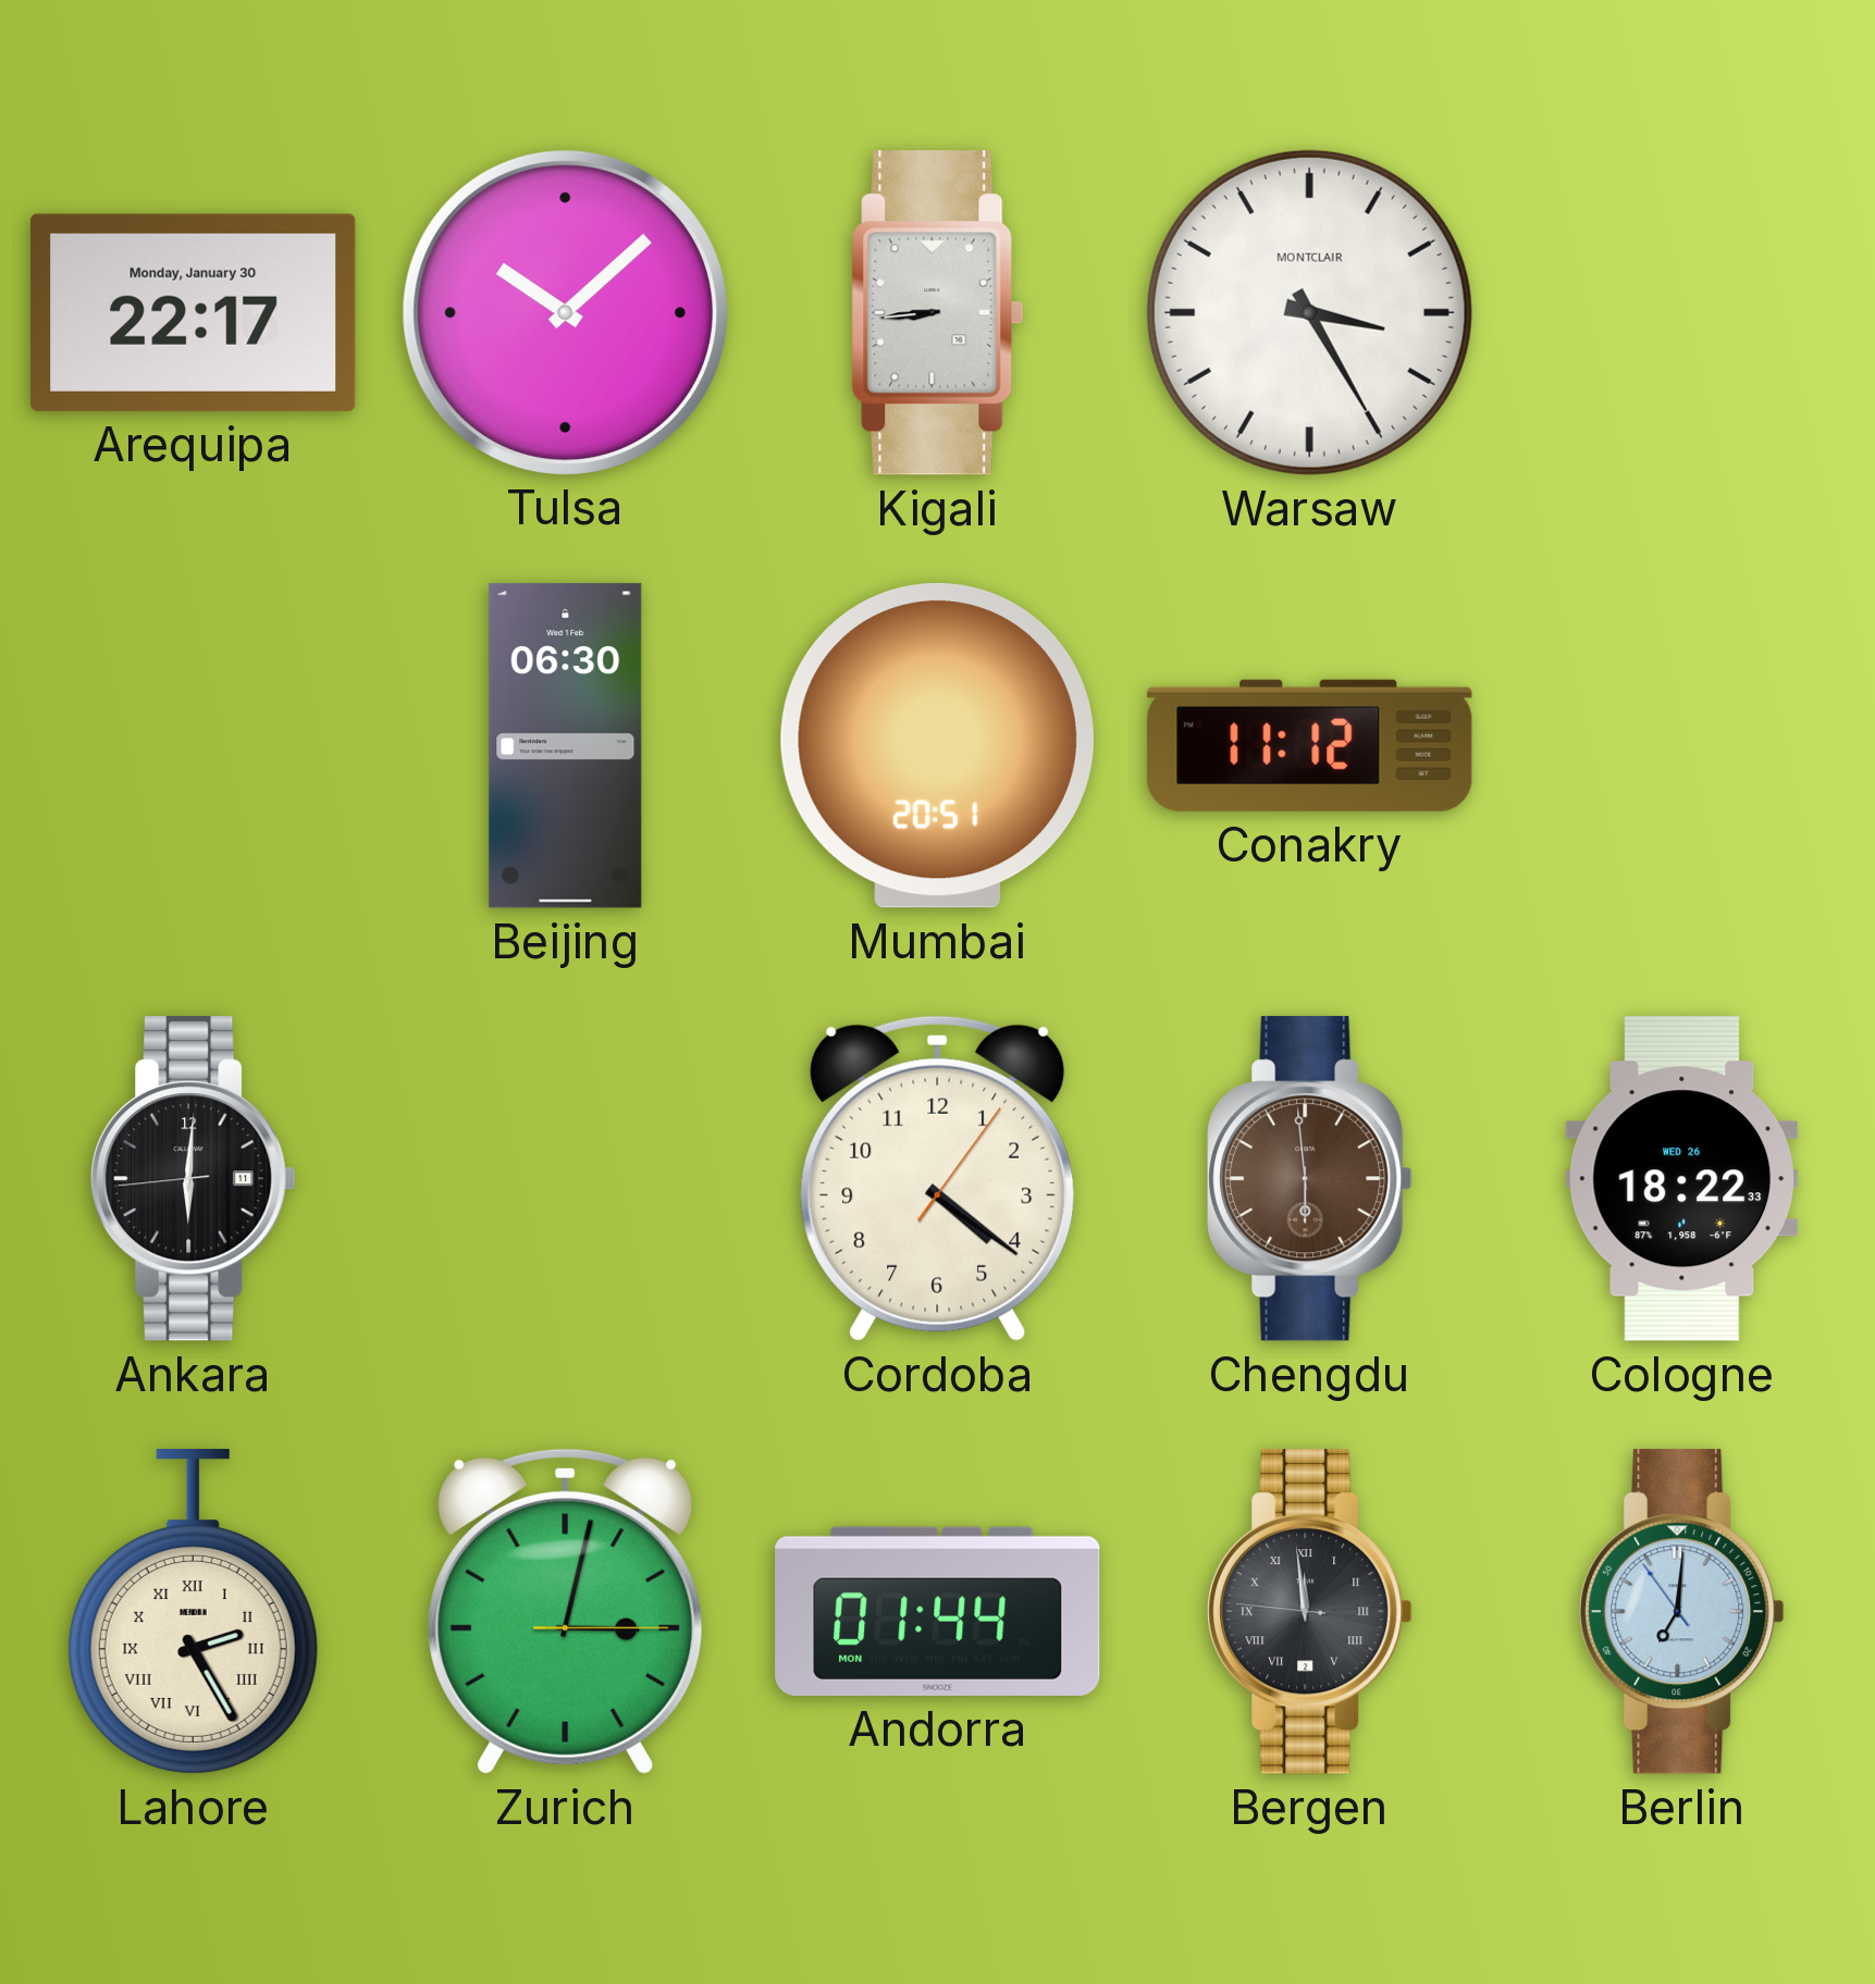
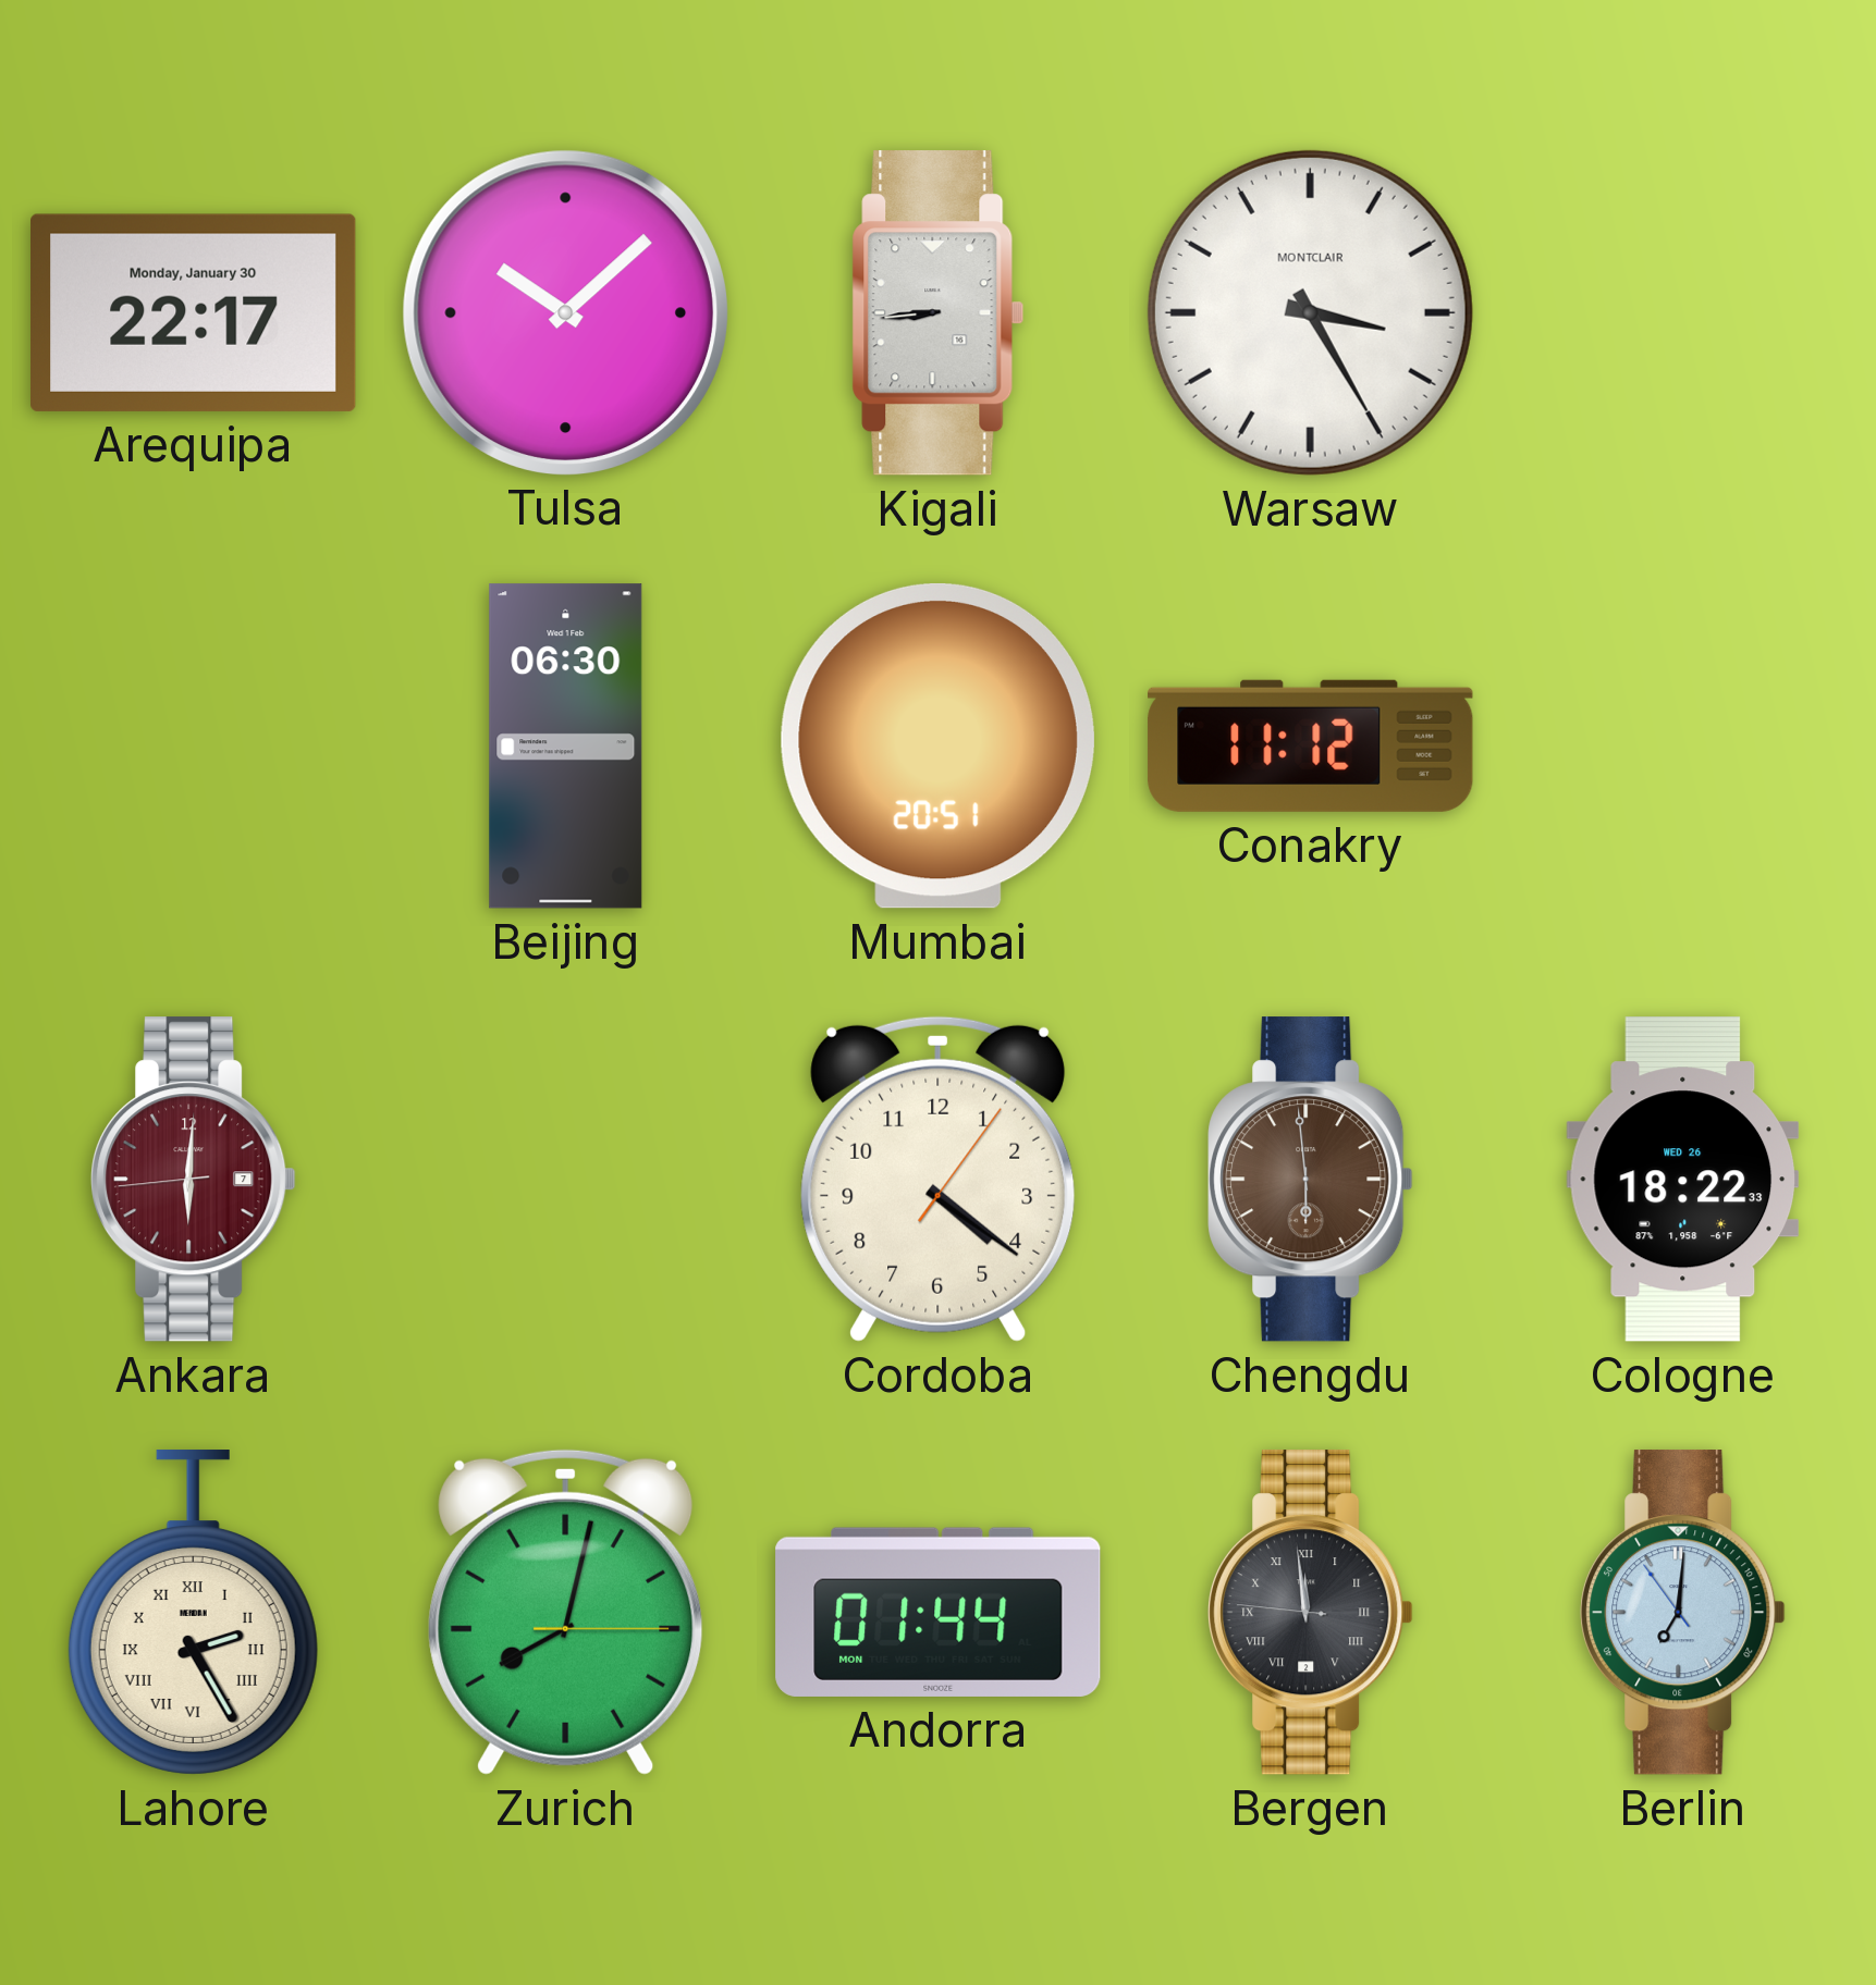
Ankara date: 11 -> 7 (194, 1180)
Ankara dial: black -> burgundy (194, 1180)
Zurich: 3:02 -> 8:02 (566, 1612)
